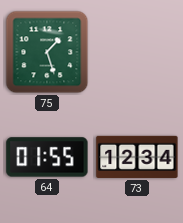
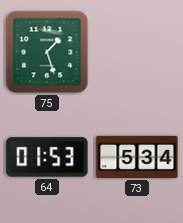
64: 01:55 -> 01:53 (47, 157)
73: 12:34 -> 5:34 (137, 157)
